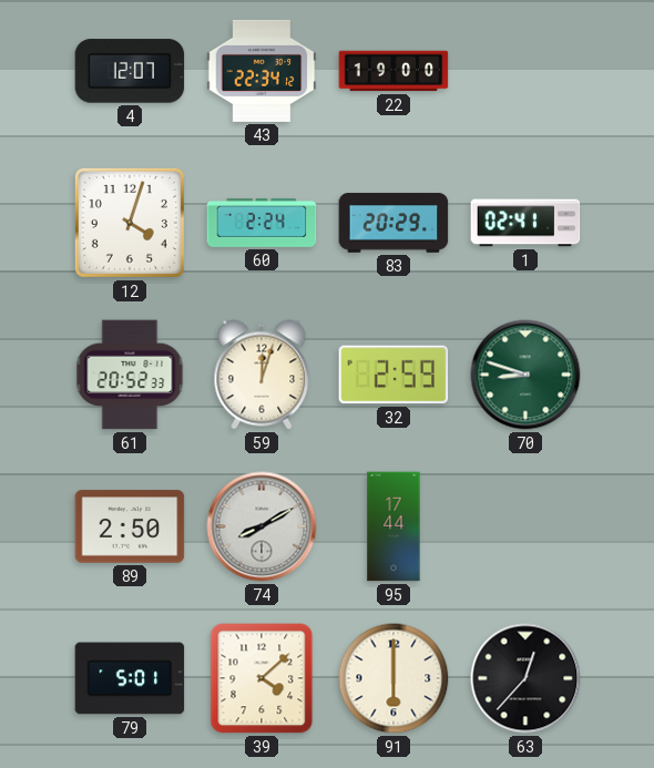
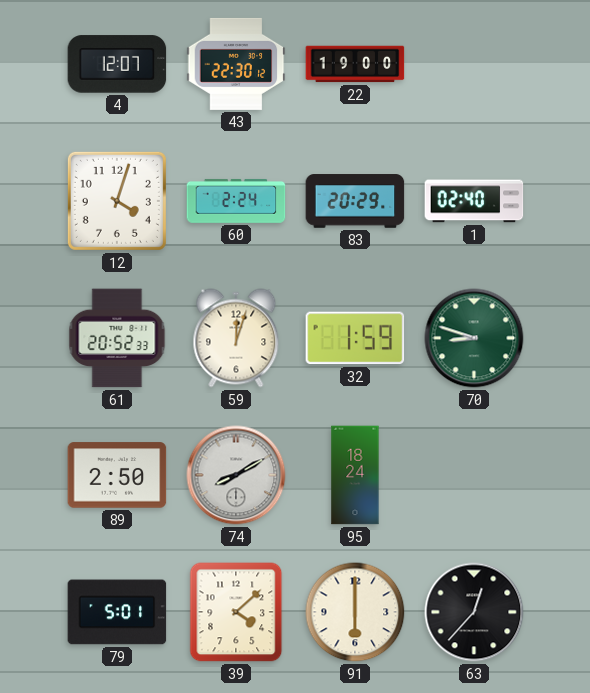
43: 22:34 -> 22:30 (236, 64)
1: 02:41 -> 02:40 (474, 201)
32: 2:59 -> 1:59 (355, 338)
95: 17:44 -> 18:24 (355, 475)
